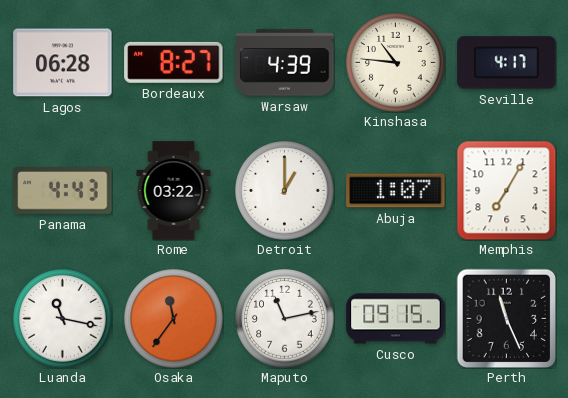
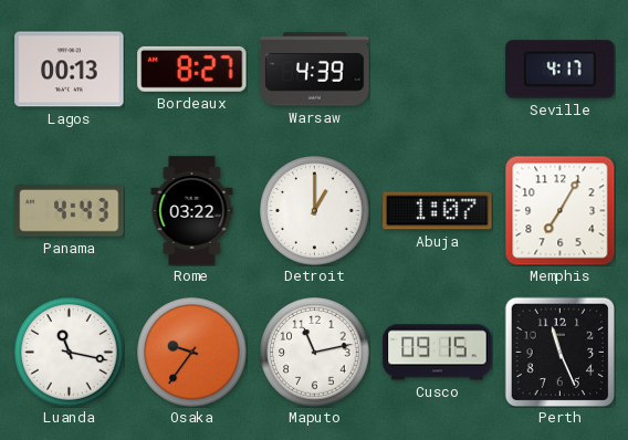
Lagos: 06:28 -> 00:13 (70, 70)
Kinshasa: 10:46 -> none (396, 63)
Osaka: 11:36 -> 9:36 (192, 353)
